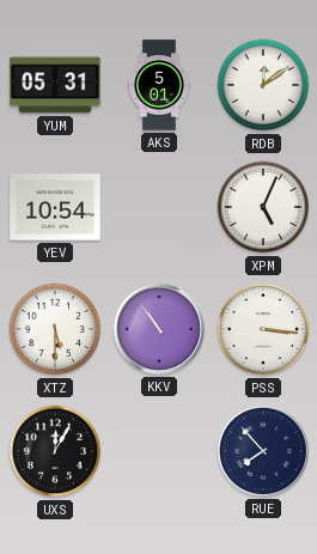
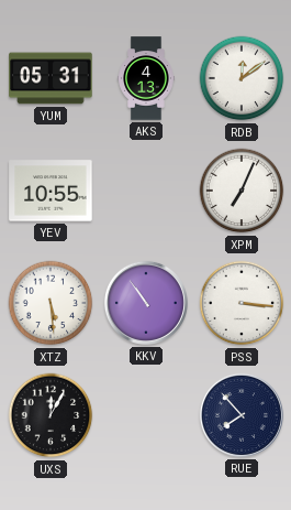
AKS: 5:01 -> 4:13 (146, 78)
YEV: 10:54 -> 10:55 (51, 191)
XPM: 5:04 -> 7:04 (242, 191)
XTZ: 5:30 -> 5:29 (51, 303)
